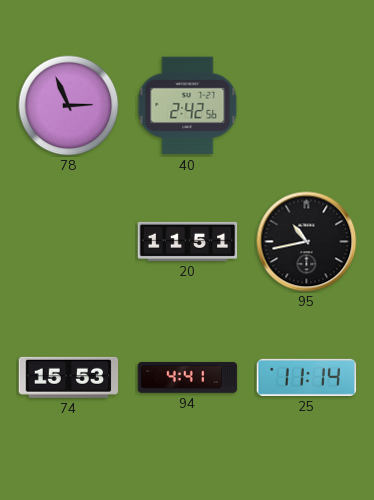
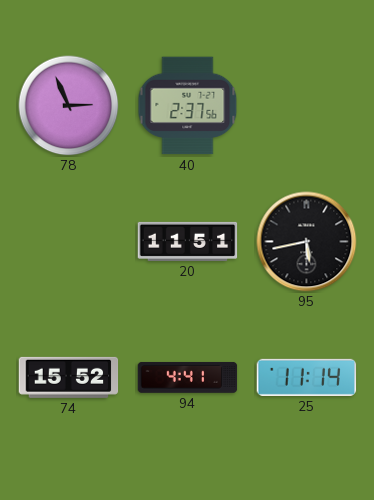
40: 2:42 -> 2:37 (188, 106)
95: 10:43 -> 5:43 (307, 242)
74: 15:53 -> 15:52 (69, 377)
